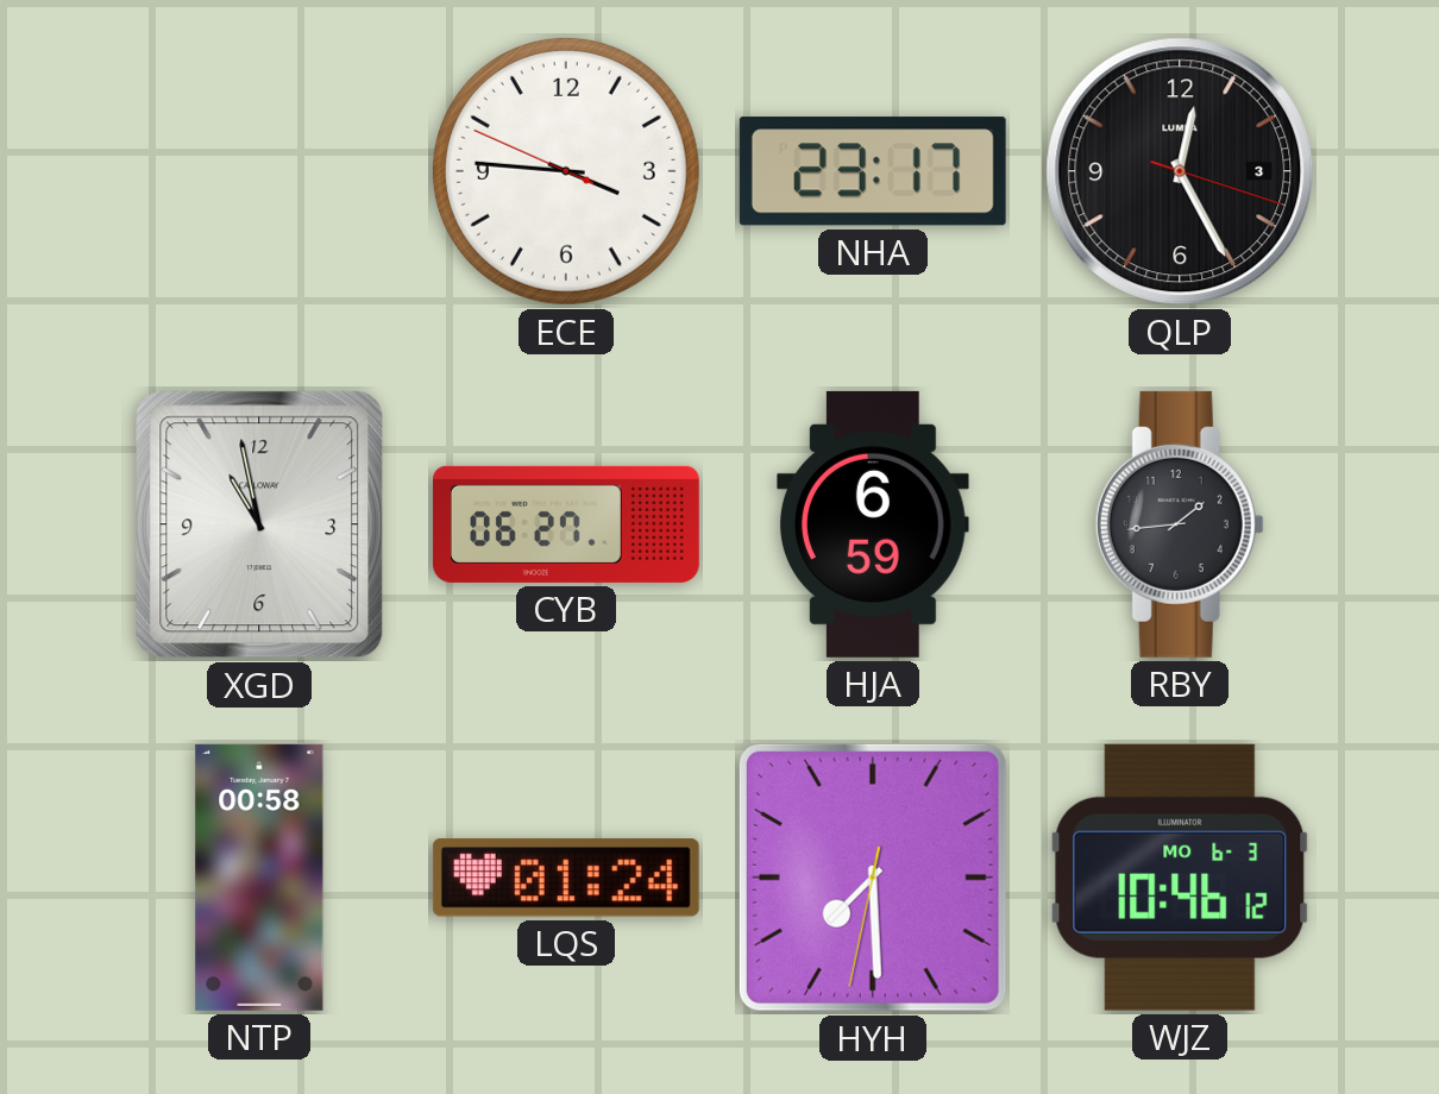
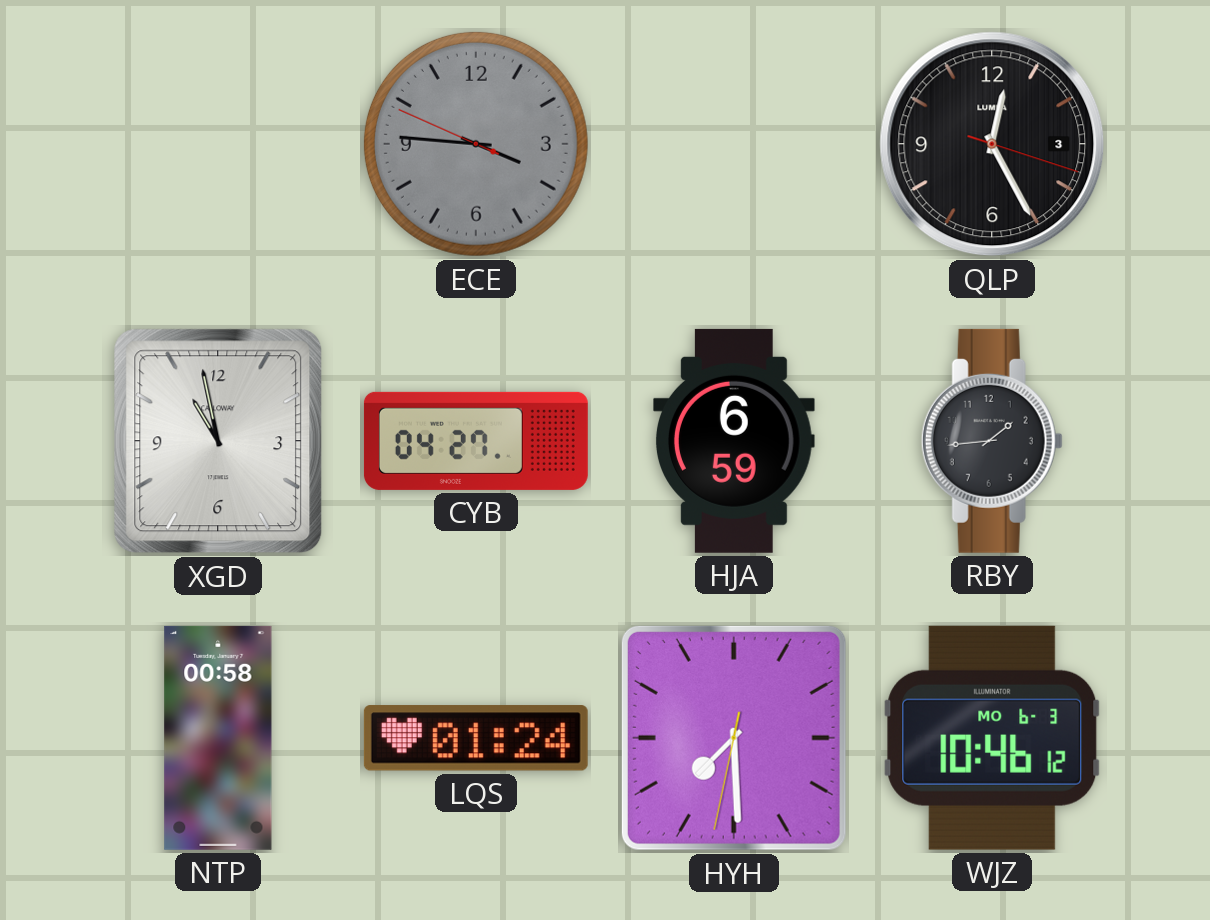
ECE dial: white -> grey (476, 144)
NHA: 23:17 -> none (873, 171)
CYB: 06:27 -> 04:27 (476, 441)
